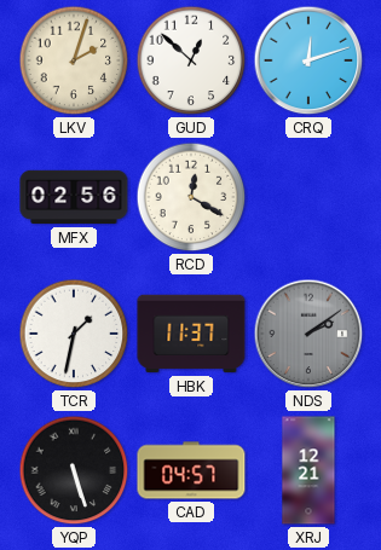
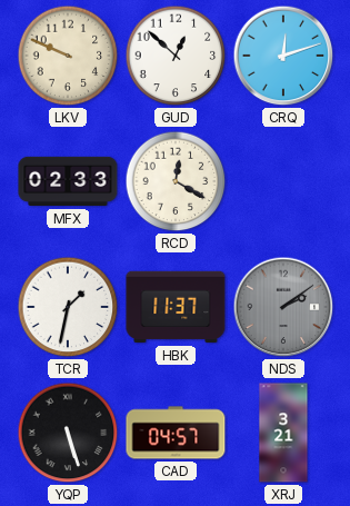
LKV: 2:03 -> 9:49 (68, 56)
MFX: 02:56 -> 02:33 (68, 181)
XRJ: 12:21 -> 3:21 (283, 433)
